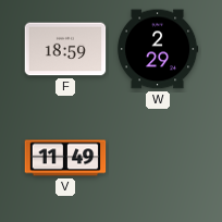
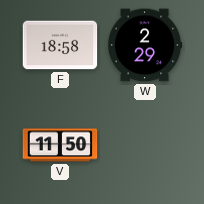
F: 18:59 -> 18:58 (60, 45)
V: 11:49 -> 11:50 (60, 145)
